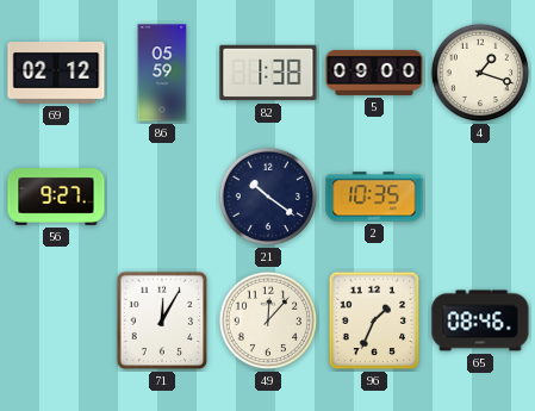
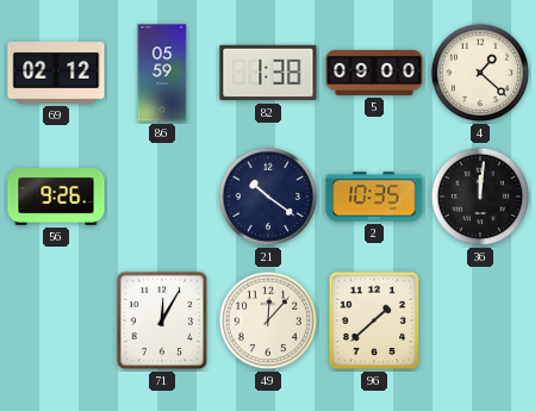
4: 1:18 -> 1:22 (480, 73)
56: 9:27 -> 9:26 (56, 198)
36: none -> 12:01 (480, 197)
96: 1:34 -> 1:38 (374, 320)
65: 08:46 -> none (480, 320)
